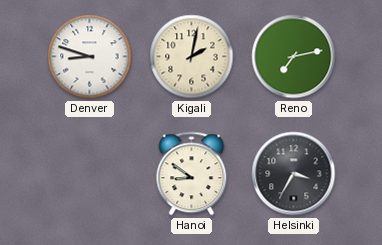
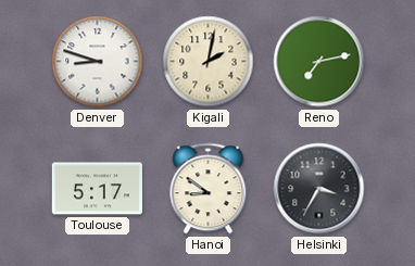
Toulouse: none -> 5:17 (97, 189)
